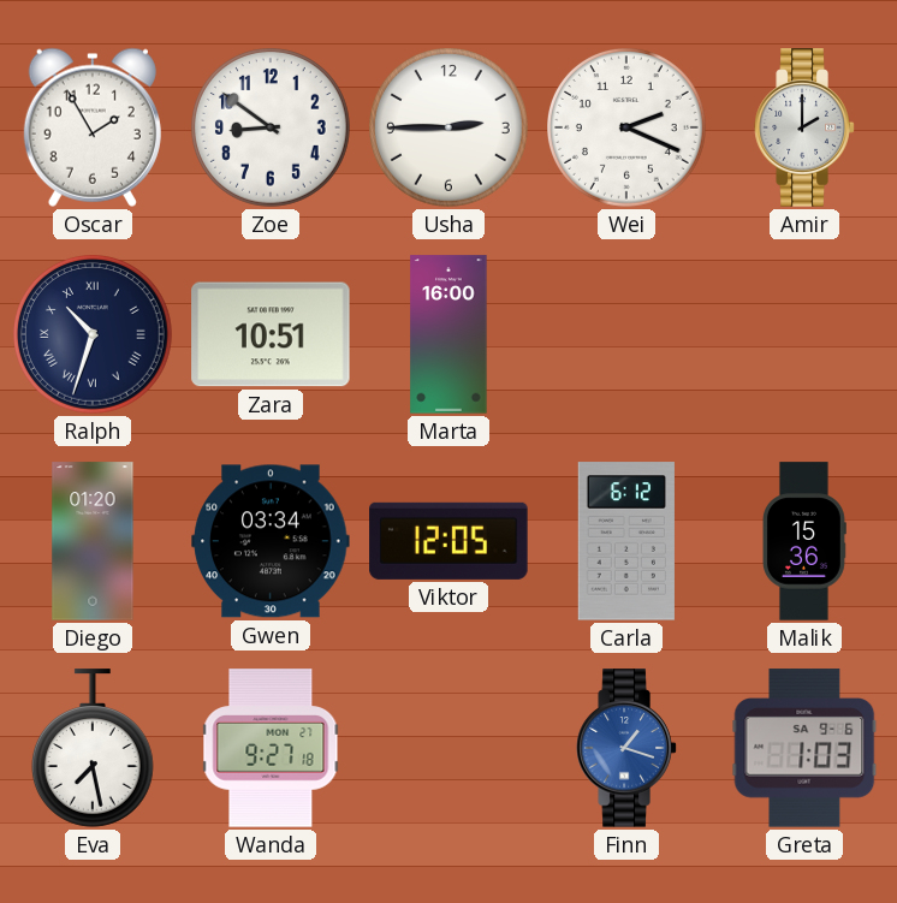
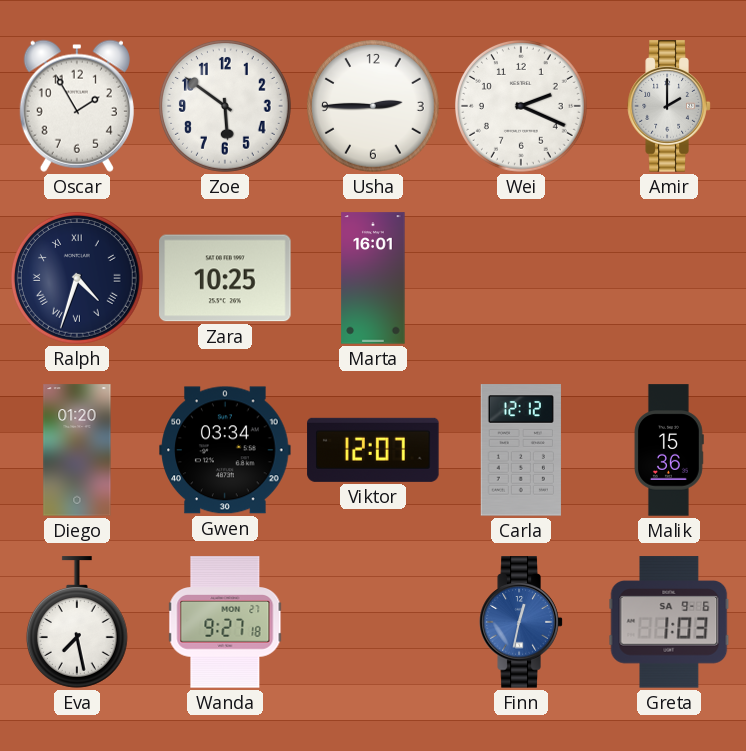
Zoe: 8:51 -> 5:51 (226, 107)
Ralph: 10:33 -> 4:33 (78, 279)
Zara: 10:51 -> 10:25 (225, 278)
Marta: 16:00 -> 16:01 (373, 278)
Viktor: 12:05 -> 12:07 (373, 450)
Carla: 6:12 -> 12:12 (521, 450)
Finn: 1:18 -> 12:32 (521, 622)
